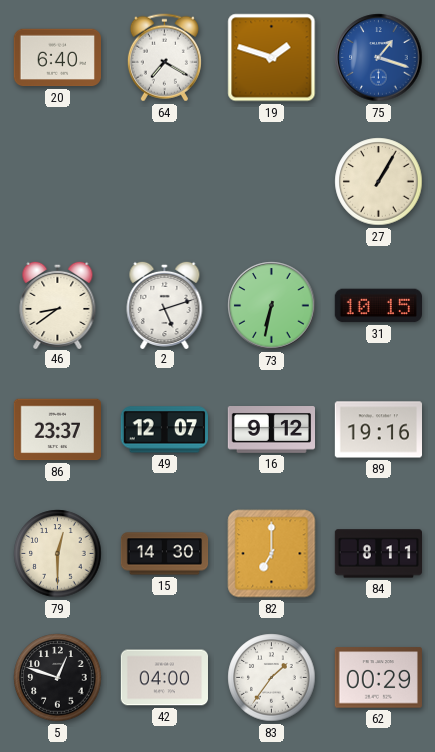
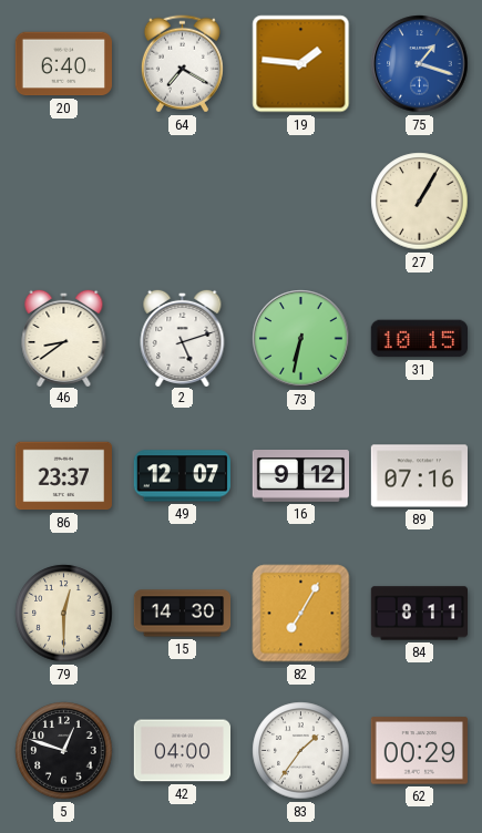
19: 1:48 -> 1:46 (301, 64)
89: 19:16 -> 07:16 (419, 476)
82: 7:00 -> 7:05 (301, 614)
